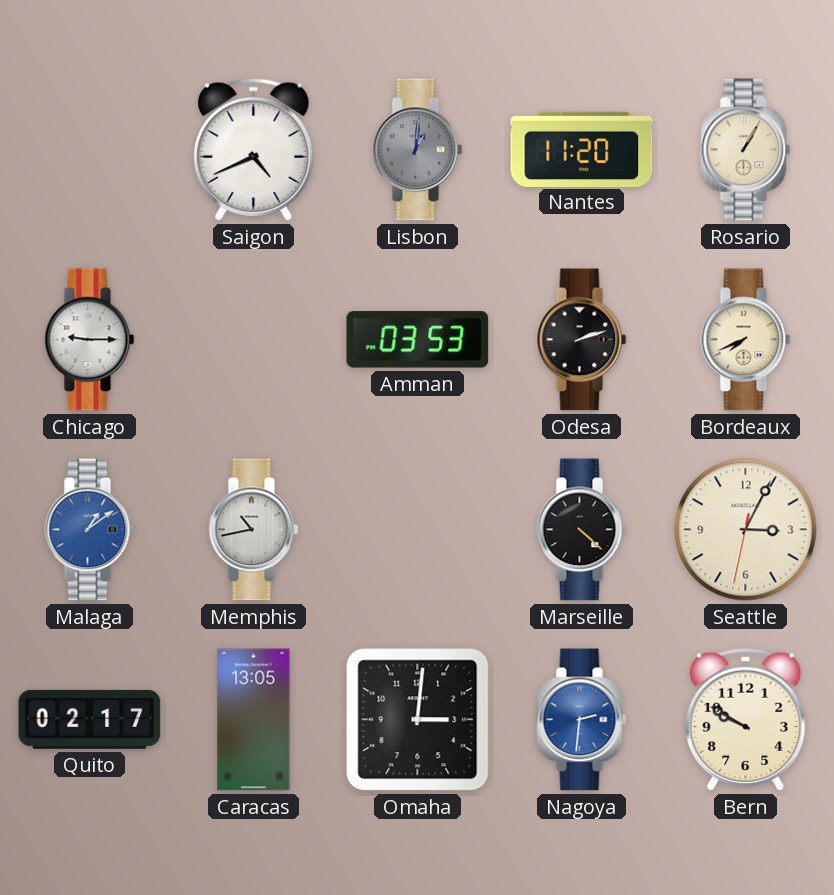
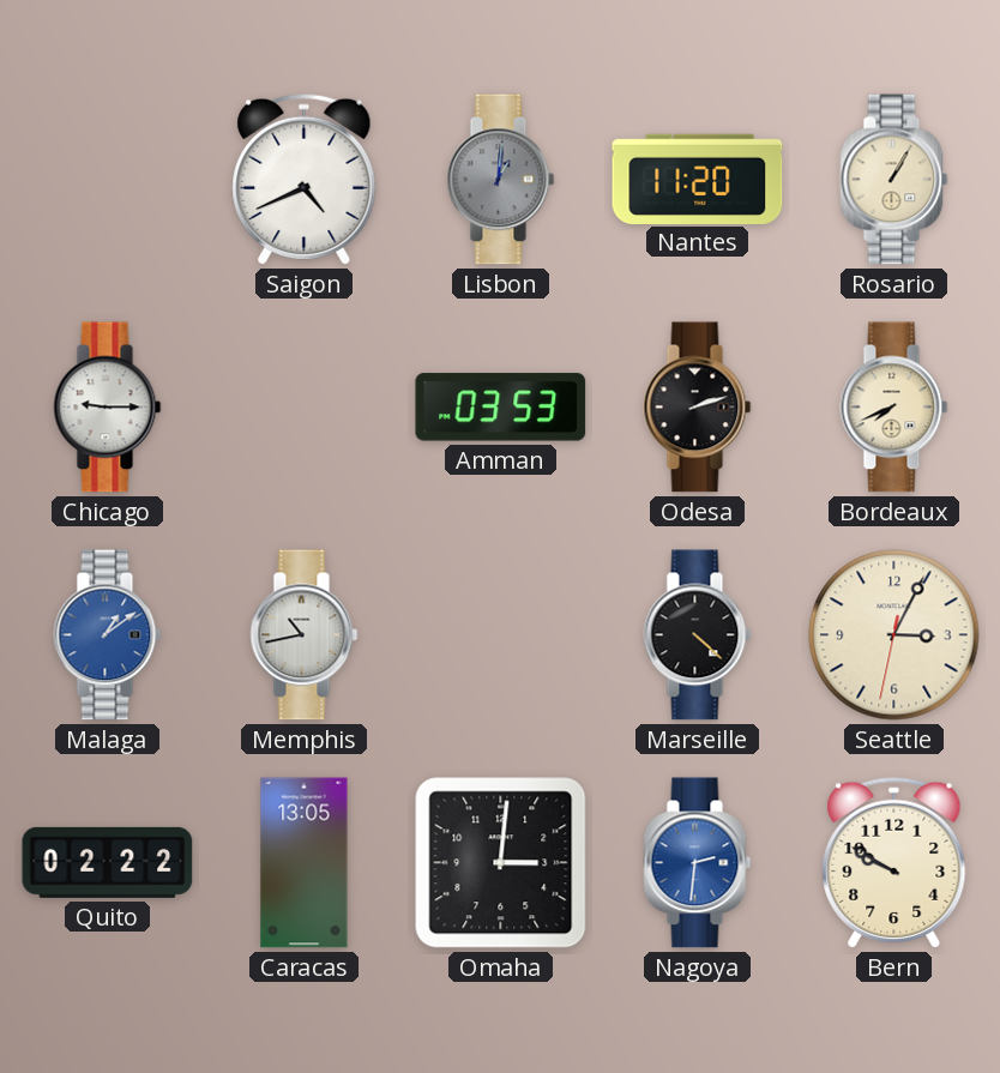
Quito: 02:17 -> 02:22 (108, 862)
